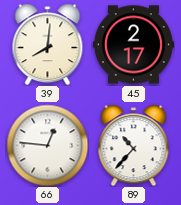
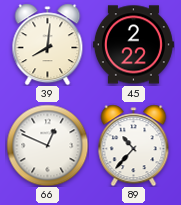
45: 2:17 -> 2:22 (133, 45)
66: 12:46 -> 12:49 (47, 145)
